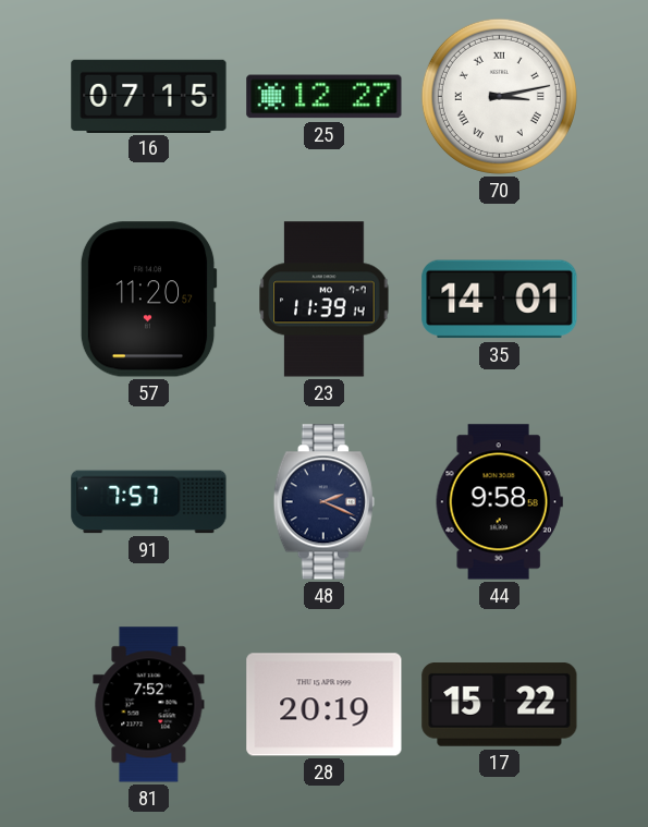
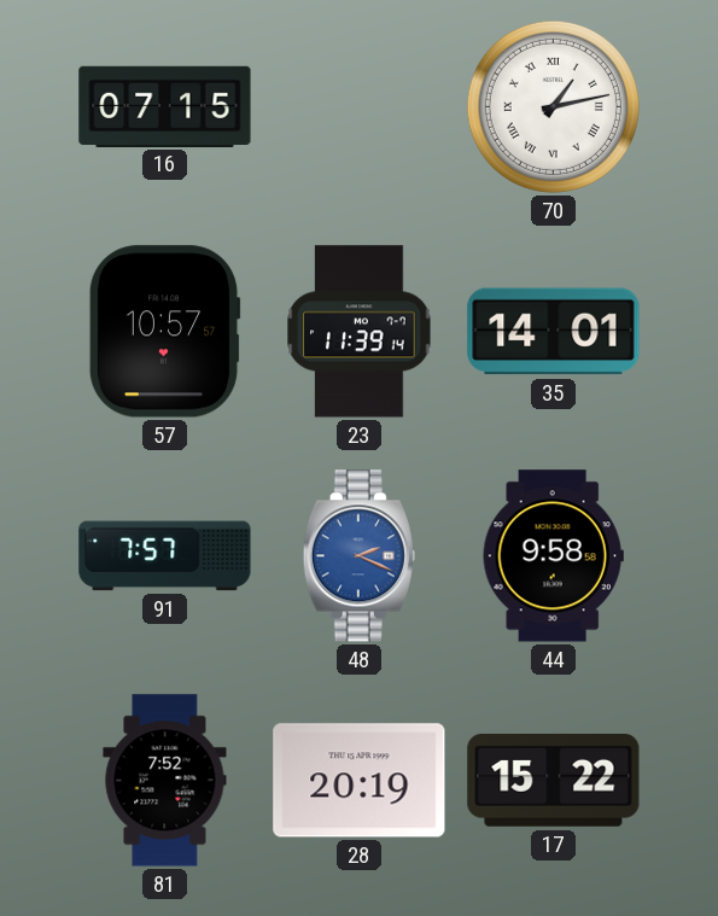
25: 12:27 -> none (325, 97)
70: 3:13 -> 1:13 (553, 106)
57: 11:20 -> 10:57 (164, 332)
48 dial: navy -> blue (358, 556)
